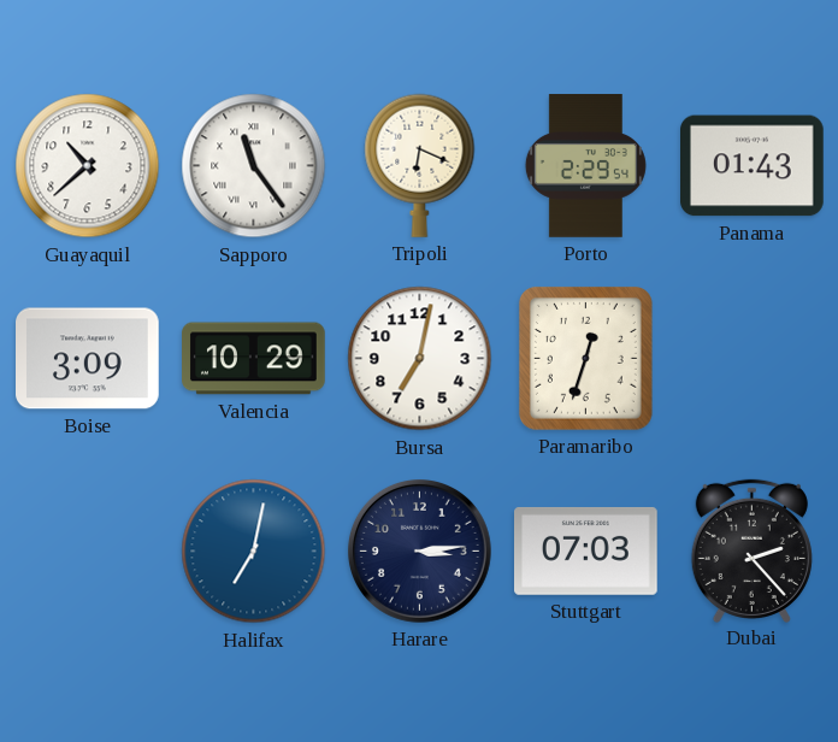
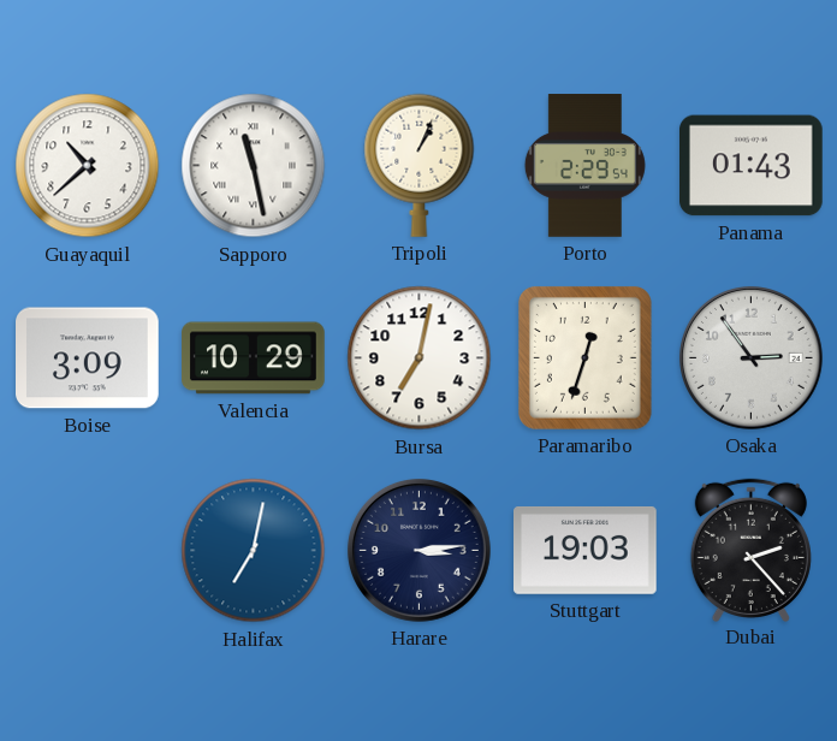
Sapporo: 11:24 -> 11:28 (254, 166)
Tripoli: 6:19 -> 1:04 (420, 165)
Osaka: none -> 2:54 (750, 357)
Stuttgart: 07:03 -> 19:03 (586, 550)
